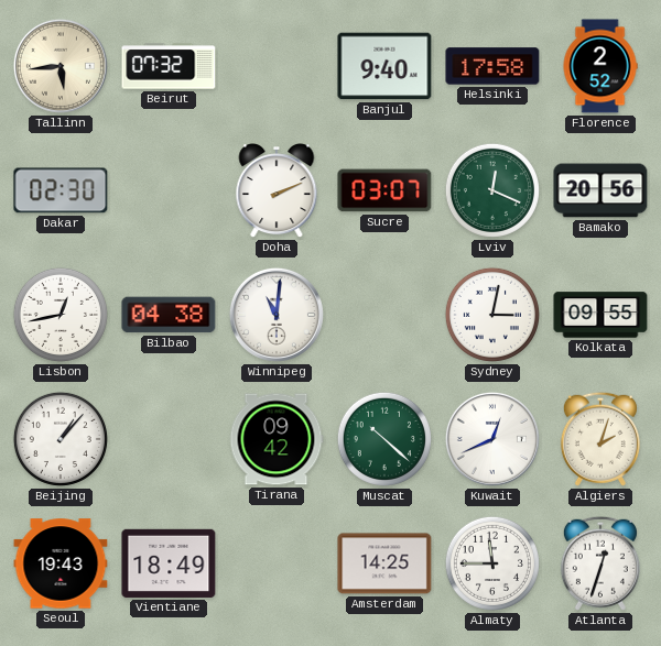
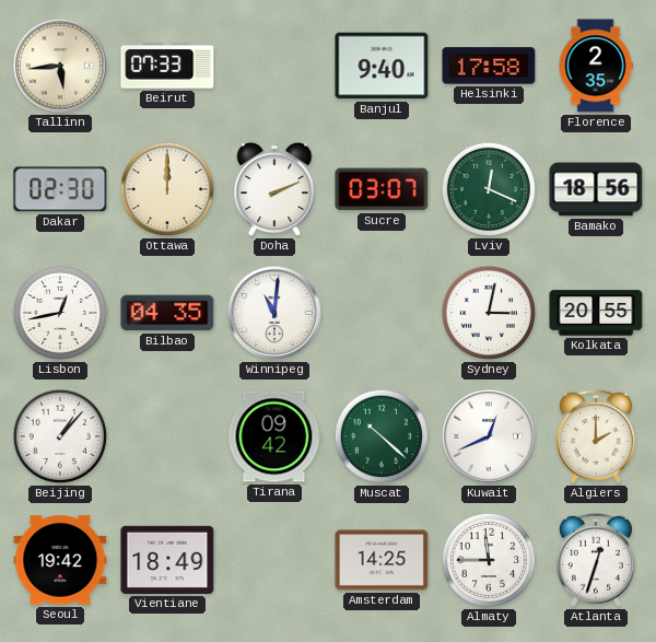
Beirut: 07:32 -> 07:33 (167, 66)
Florence: 2:52 -> 2:35 (596, 66)
Ottawa: none -> 12:00 (167, 189)
Bamako: 20:56 -> 18:56 (596, 189)
Bilbao: 04:38 -> 04:35 (167, 313)
Kolkata: 09:55 -> 20:55 (596, 313)
Algiers: 2:03 -> 2:00 (596, 436)
Seoul: 19:43 -> 19:42 (60, 560)
